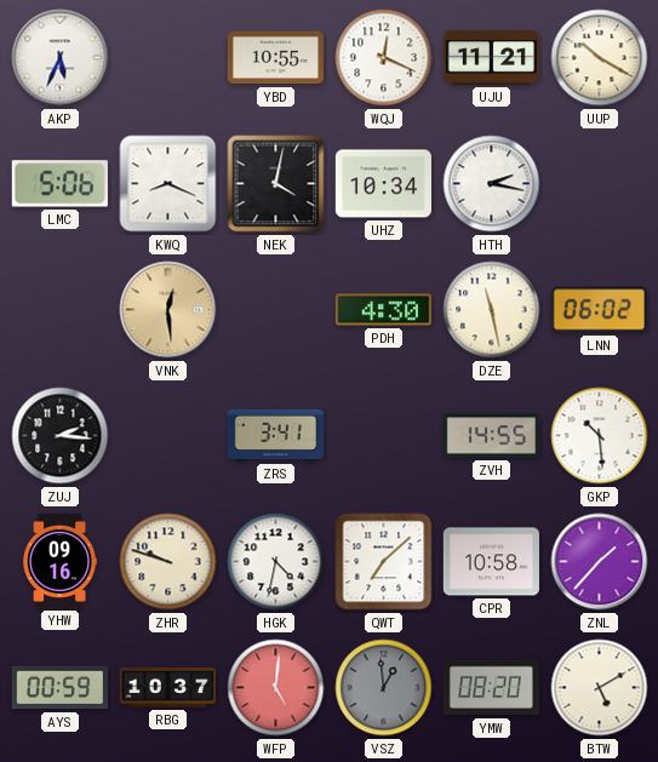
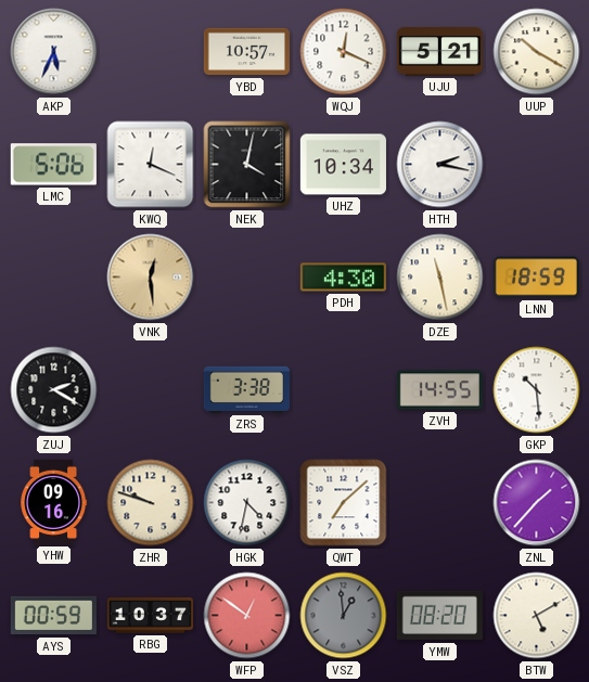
YBD: 10:55 -> 10:57 (246, 52)
UJU: 11:21 -> 5:21 (439, 52)
KWQ: 8:19 -> 12:19 (151, 165)
LNN: 06:02 -> 18:59 (536, 278)
ZUJ: 2:16 -> 2:20 (54, 390)
ZRS: 3:41 -> 3:38 (246, 389)
CPR: 10:58 -> none (491, 562)
WFP: 5:01 -> 12:51 (247, 616)
